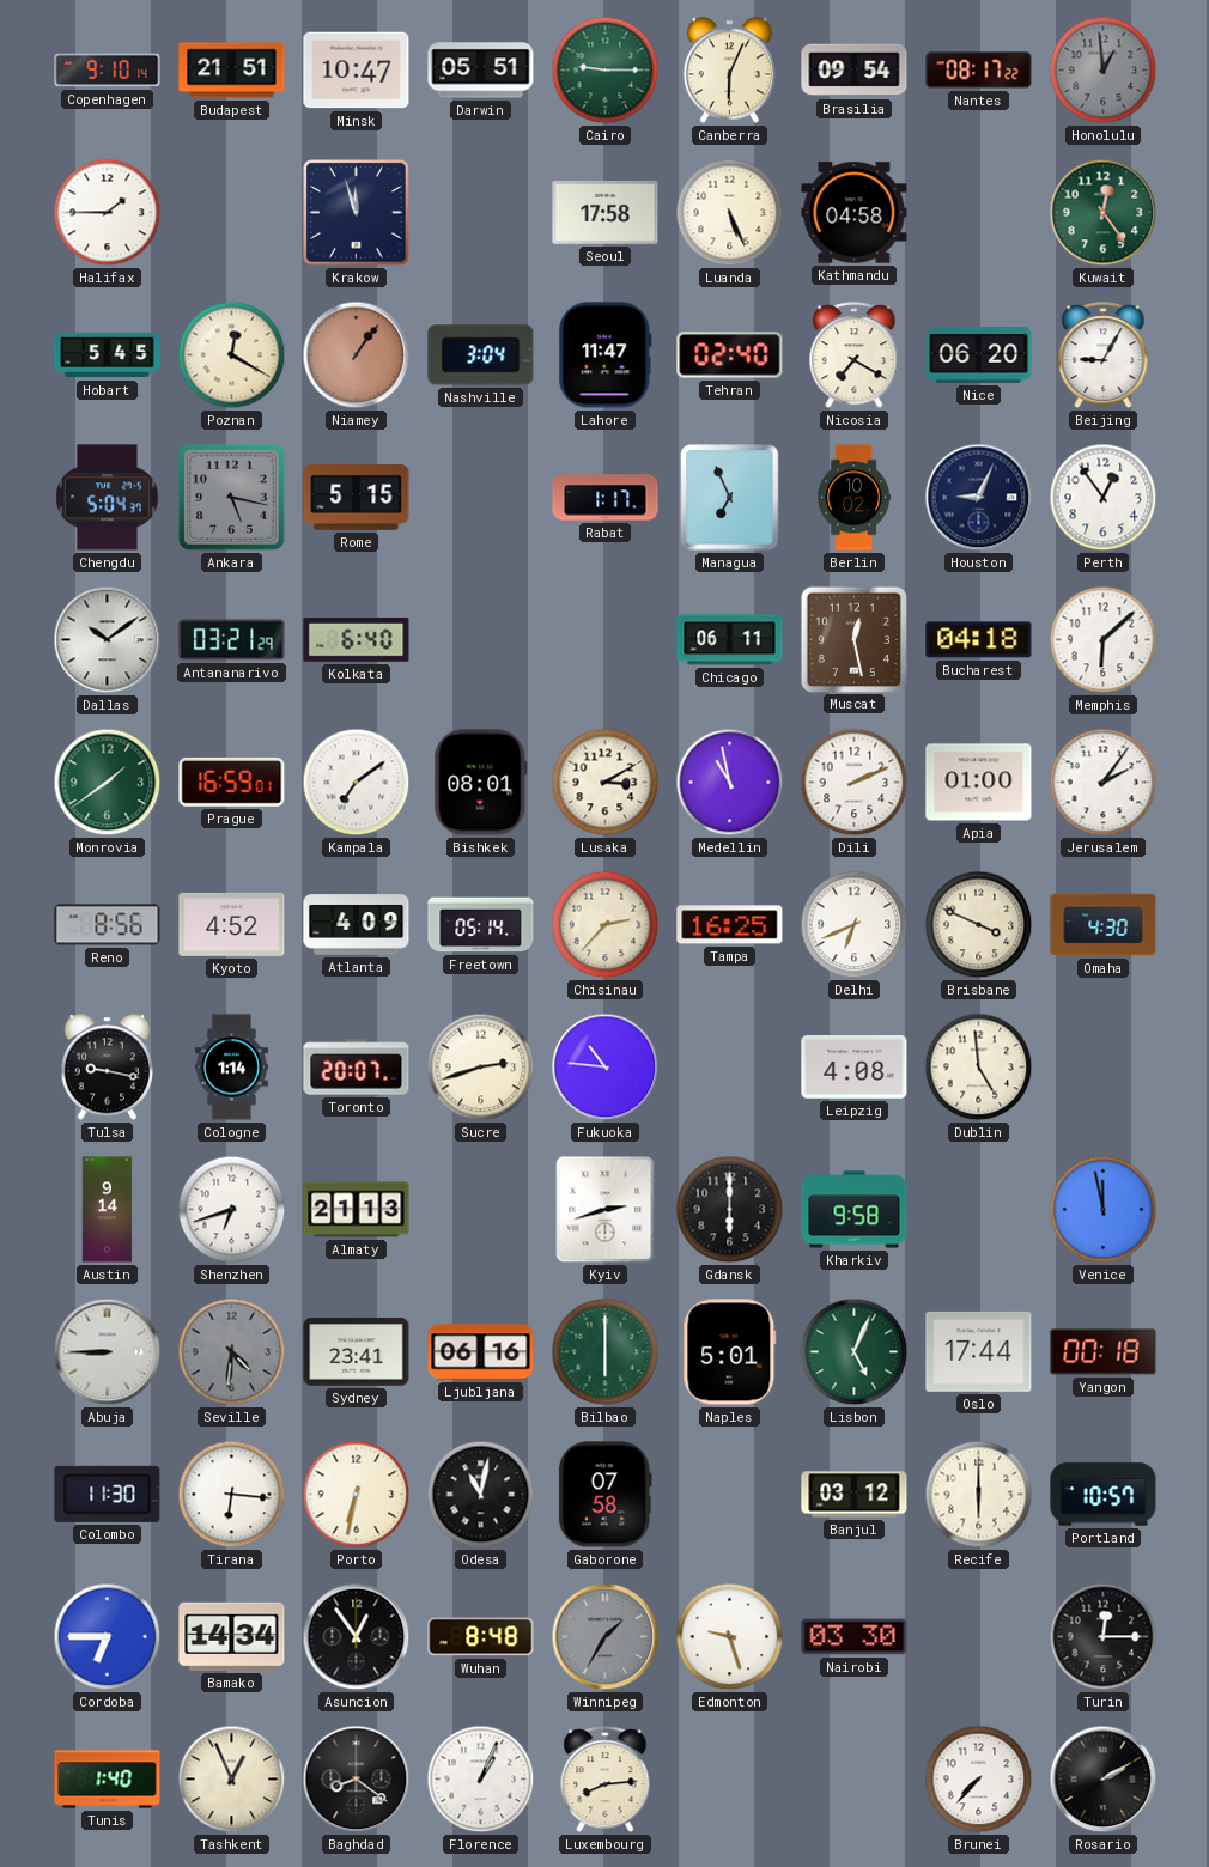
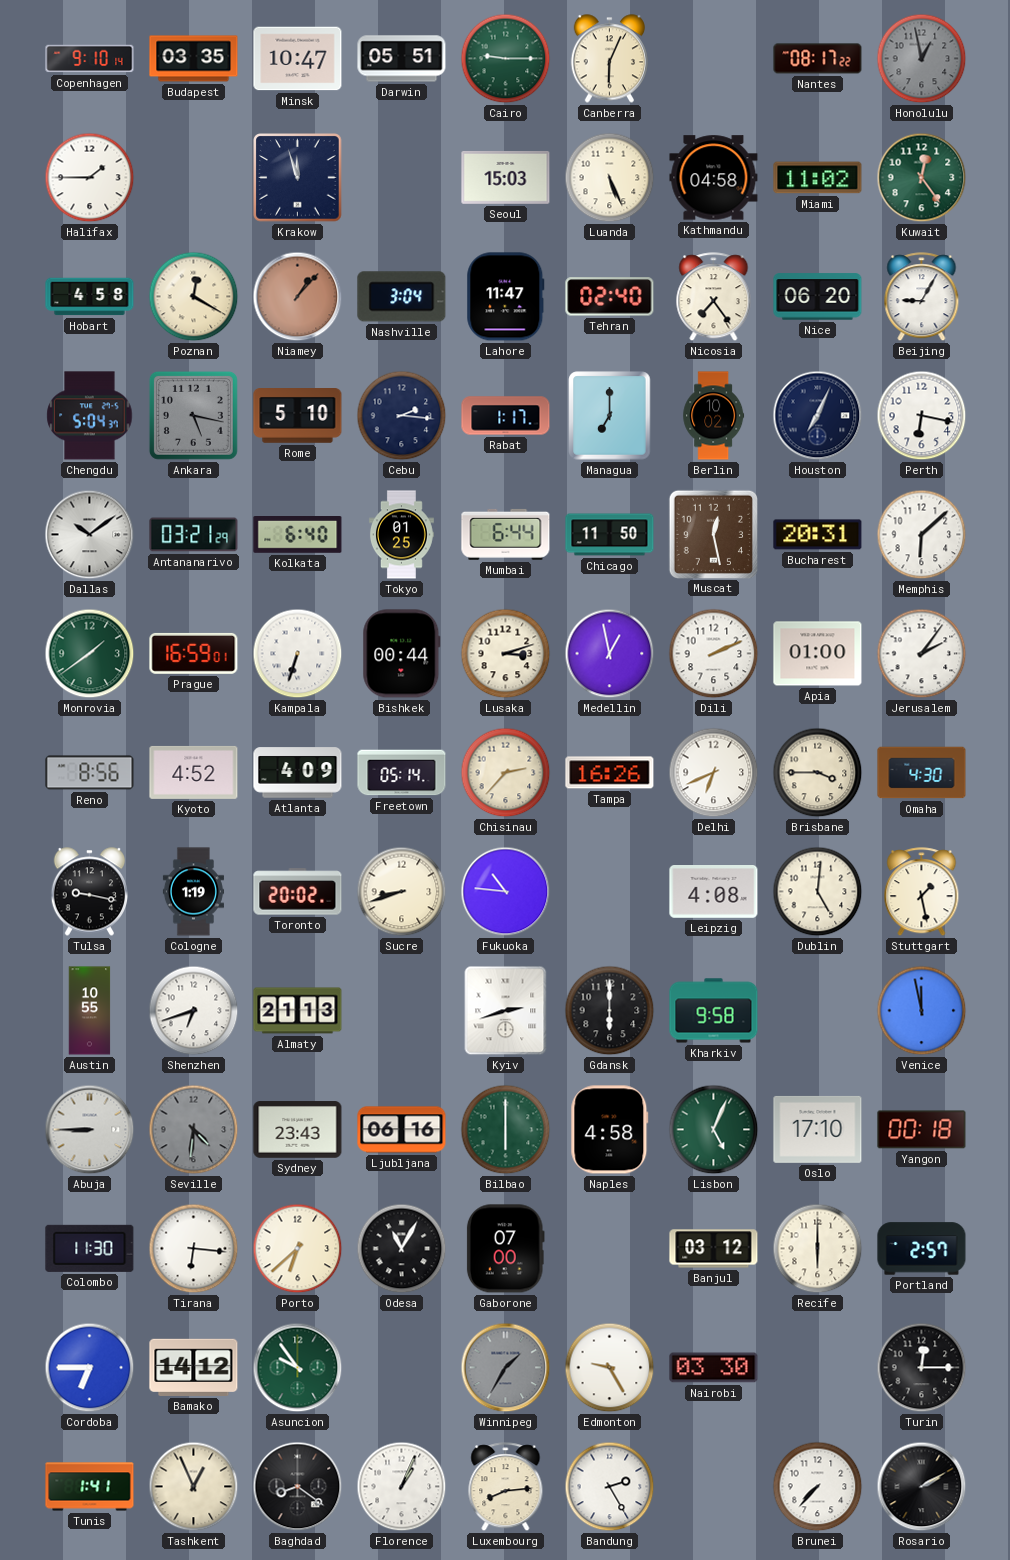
Budapest: 21:51 -> 03:35 (194, 59)
Brasilia: 09:54 -> none (855, 71)
Honolulu: 12:59 -> 12:58 (922, 59)
Seoul: 17:58 -> 15:03 (506, 177)
Miami: none -> 11:02 (818, 178)
Hobart: 5:45 -> 4:58 (90, 297)
Niamey: 1:06 -> 1:07 (298, 297)
Nicosia: 7:20 -> 7:24 (714, 297)
Rome: 5:15 -> 5:10 (298, 416)
Cebu: none -> 2:16 (402, 416)
Managua: 6:56 -> 7:00 (610, 416)
Houston: 9:04 -> 7:04 (818, 416)
Perth: 12:54 -> 6:17 (922, 416)
Tokyo: none -> 01:25 (401, 535)
Mumbai: none -> 6:44 (506, 534)
Chicago: 06:11 -> 11:50 (610, 535)
Bucharest: 04:18 -> 20:31 (818, 535)
Kampala: 7:09 -> 6:33 (298, 654)
Bishkek: 08:01 -> 00:44 (402, 654)
Lusaka: 3:10 -> 3:12 (506, 654)
Medellin: 10:58 -> 12:58 (610, 654)
Tampa: 16:25 -> 16:26 (610, 773)
Brisbane: 3:49 -> 3:45 (818, 773)
Cologne: 1:14 -> 1:19 (193, 892)
Toronto: 20:07 -> 20:02 (298, 892)
Sucre: 2:42 -> 8:42 (402, 892)
Dublin: 4:59 -> 5:01 (818, 892)
Stuttgart: none -> 1:28 (922, 892)
Austin: 9:14 -> 10:55 (90, 1011)
Sydney: 23:41 -> 23:43 (298, 1130)
Naples: 5:01 -> 4:58 (610, 1130)
Oslo: 17:44 -> 17:10 (818, 1129)
Porto: 6:32 -> 6:38 (298, 1249)
Odesa: 11:02 -> 11:05 (402, 1249)
Gaborone: 07:58 -> 07:00 (505, 1249)
Portland: 10:57 -> 2:57 (922, 1249)
Bamako: 14:34 -> 14:12 (194, 1367)
Asuncion: 12:54 -> 9:54 (298, 1368)
Asuncion dial: black -> green (298, 1368)
Wuhan: 8:48 -> none (481, 1637)
Edmonton: 9:27 -> 9:25 (610, 1368)
Tunis: 1:40 -> 1:41 (90, 1487)
Bandung: none -> 2:25 (610, 1487)
